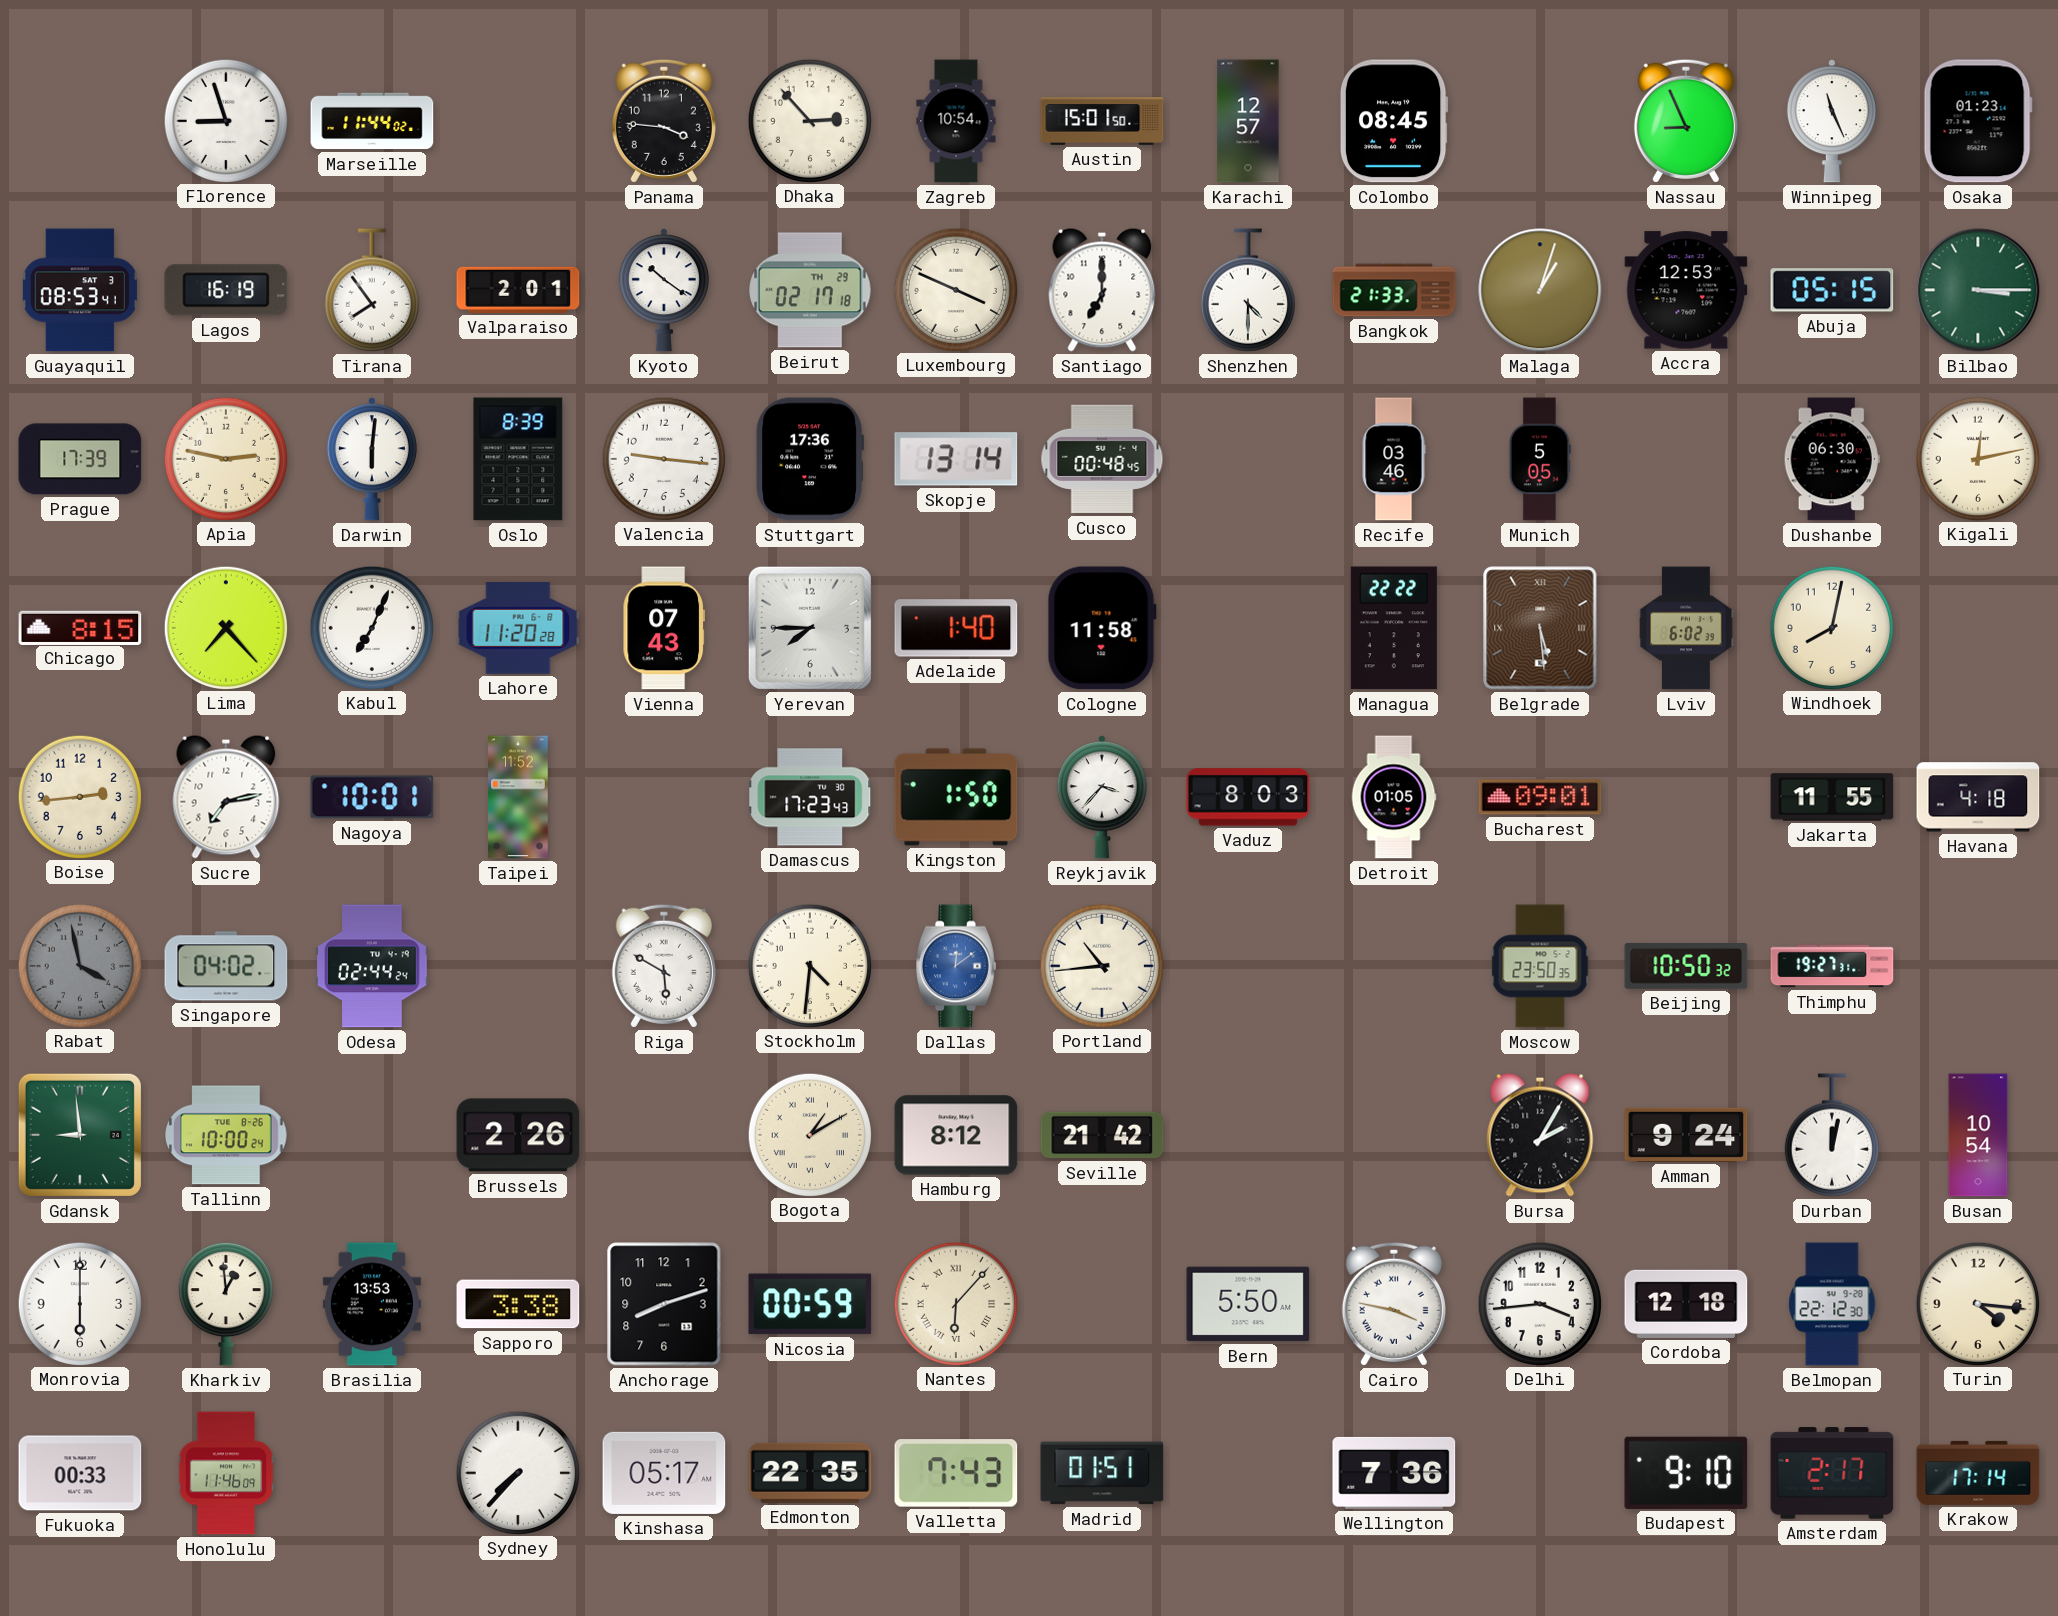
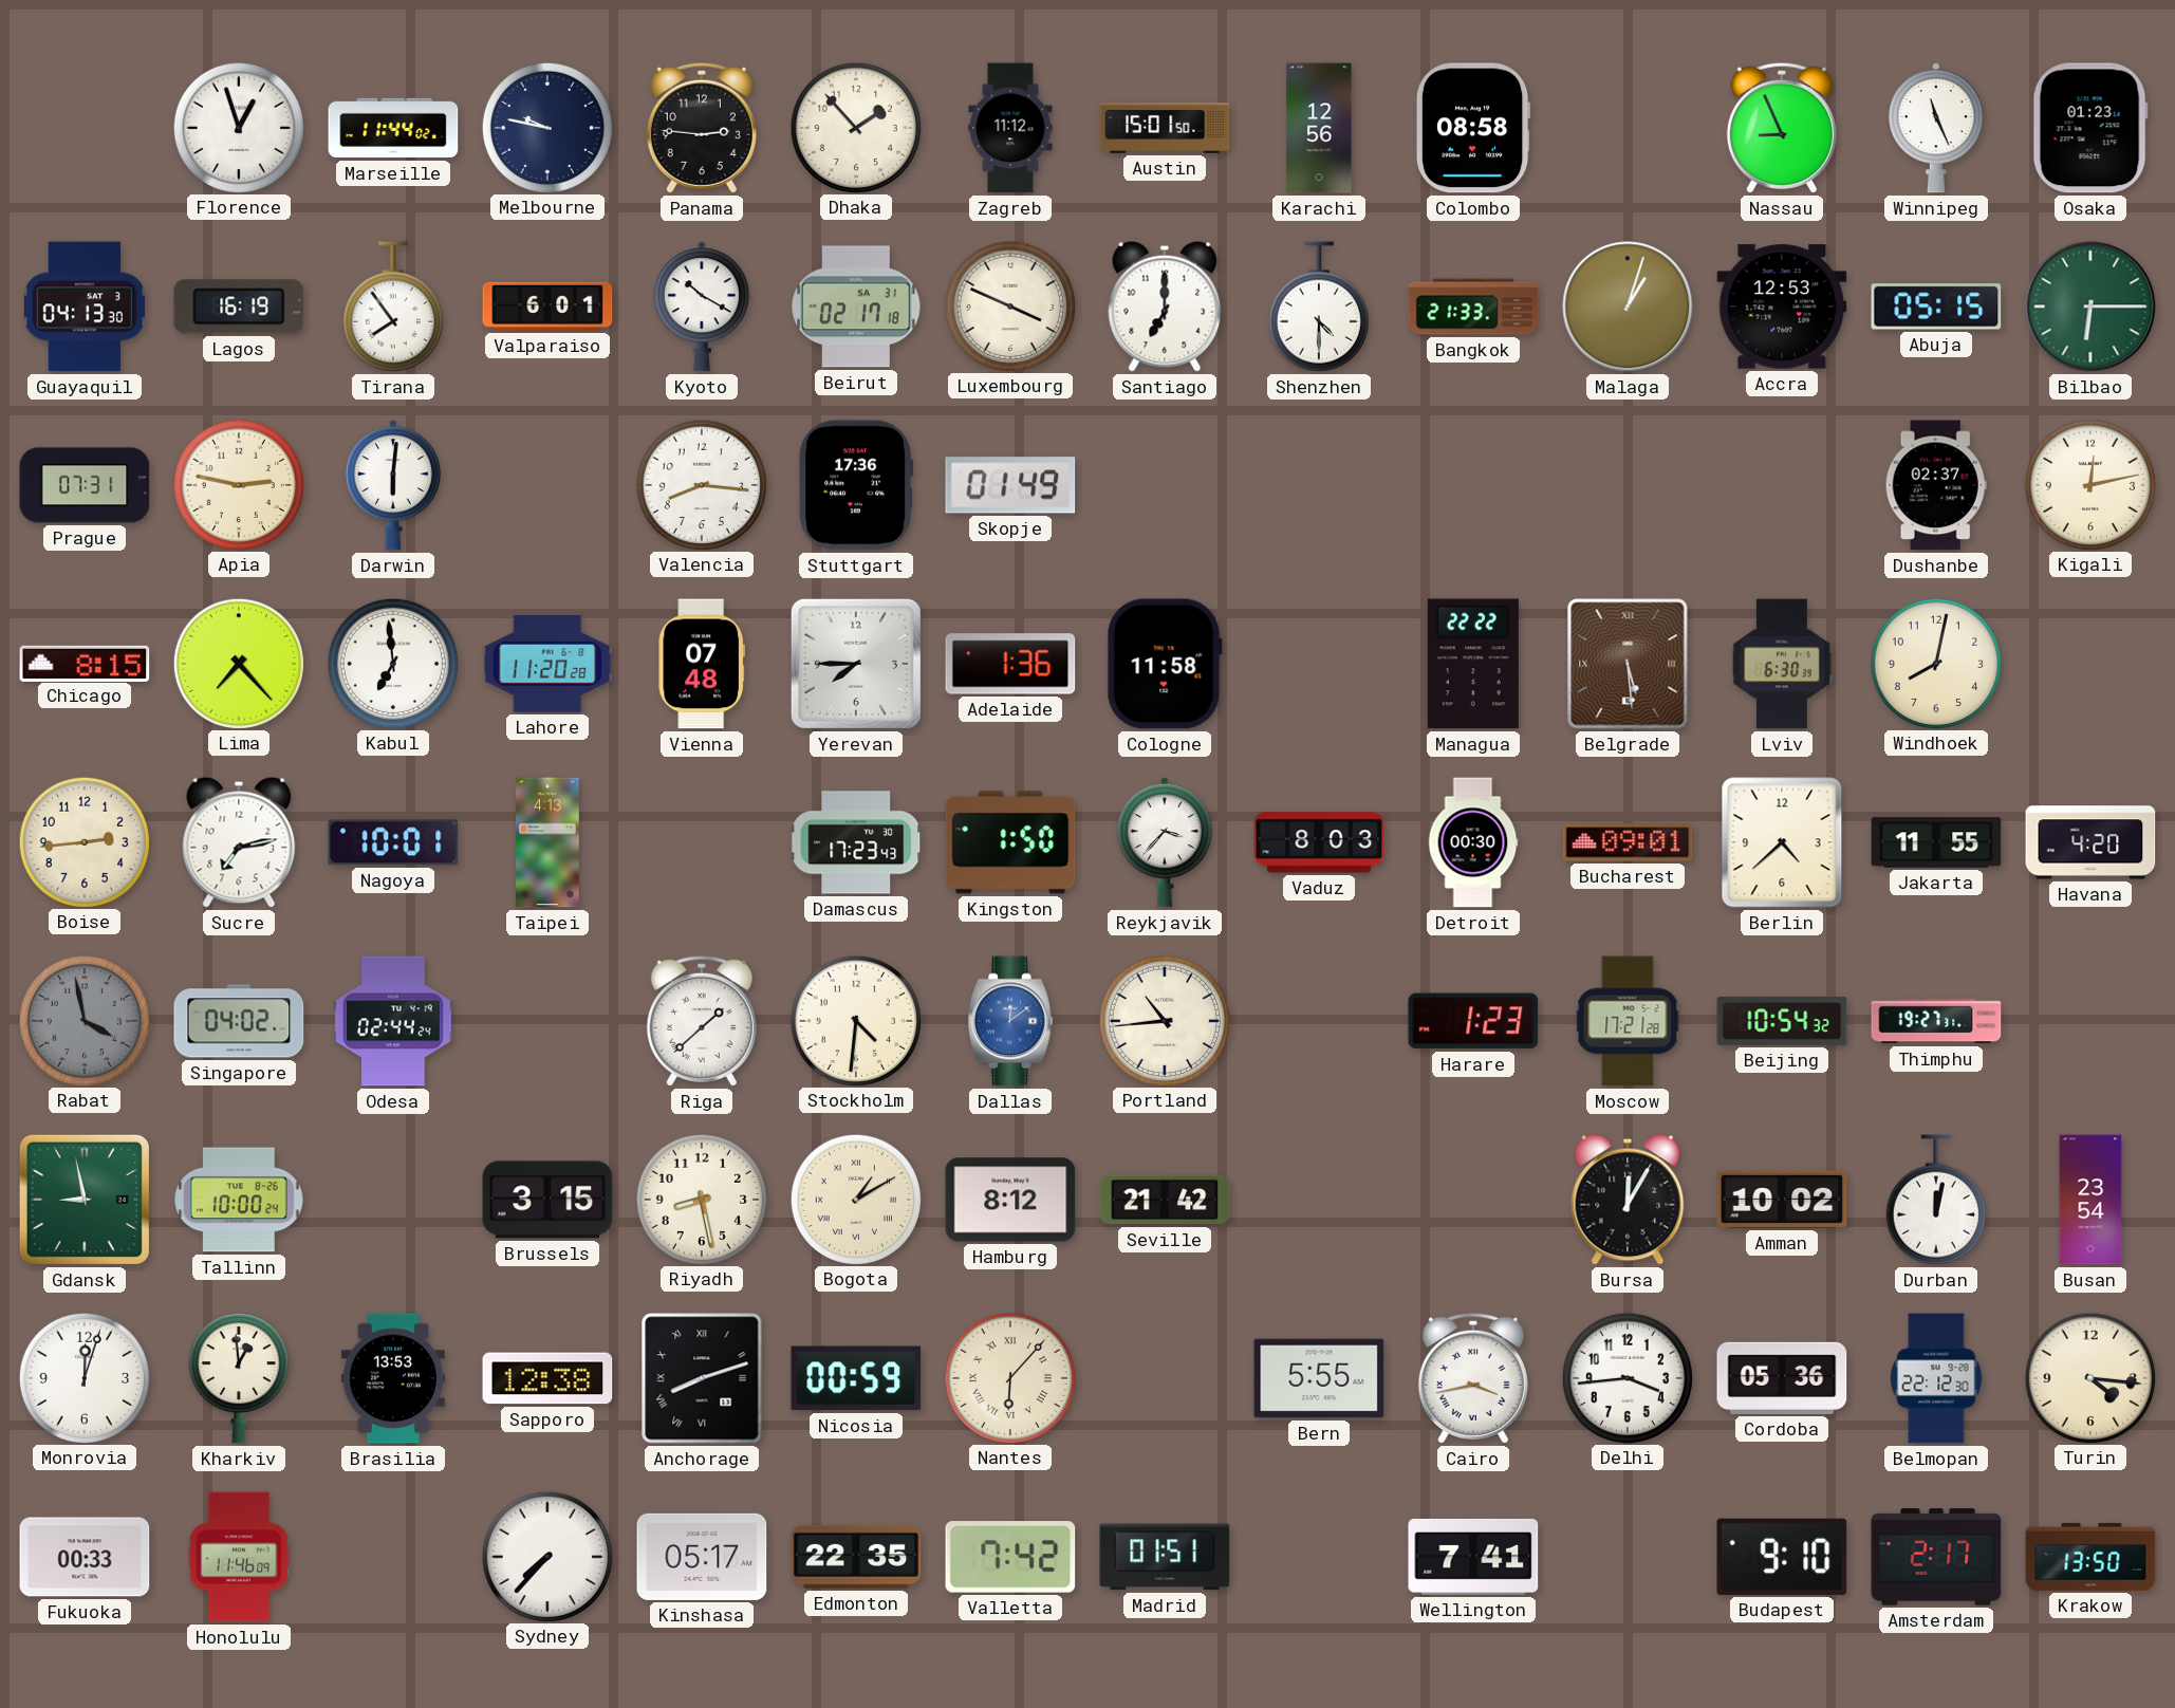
Florence: 8:57 -> 12:57 (238, 127)
Melbourne: none -> 9:47 (546, 127)
Panama: 3:46 -> 2:46 (702, 128)
Dhaka: 2:53 -> 1:53 (855, 127)
Zagreb: 10:54 -> 11:12 (1010, 128)
Karachi: 12:57 -> 12:56 (1319, 128)
Colombo: 08:45 -> 08:58 (1473, 128)
Guayaquil: 08:53 -> 04:13 (85, 307)
Valparaiso: 2:01 -> 6:01 (547, 307)
Kyoto: 10:21 -> 10:20 (702, 307)
Beirut date: TH 29 -> SA 31 (856, 307)
Bilbao: 3:15 -> 6:15 (2090, 307)
Prague: 17:39 -> 07:31 (85, 485)
Oslo: 8:39 -> none (518, 459)
Valencia: 9:16 -> 8:16 (701, 484)
Skopje: 13:14 -> 01:49 (1010, 485)
Cusco: 00:48 -> none (1102, 459)
Recife: 03:46 -> none (1394, 459)
Munich: 5:05 -> none (1540, 459)
Dushanbe: 06:30 -> 02:37 (1936, 485)
Kabul: 7:04 -> 6:59 (392, 663)
Vienna: 07:43 -> 07:48 (701, 664)
Adelaide: 1:40 -> 1:36 (1010, 664)
Lviv: 6:02 -> 6:30 (1782, 664)
Taipei: 11:52 -> 4:13 (547, 842)
Detroit: 01:05 -> 00:30 (1473, 842)
Berlin: none -> 4:38 (1782, 842)
Havana: 4:18 -> 4:20 (2090, 842)
Riga: 5:50 -> 1:38 (702, 1021)
Harare: none -> 1:23 (1473, 1021)
Moscow: 23:50 -> 17:21 (1628, 1021)
Beijing: 10:50 -> 10:54 (1782, 1022)
Gdansk: 8:59 -> 8:58 (85, 1200)
Brussels: 2:26 -> 3:15 (547, 1200)
Riyadh: none -> 8:28 (701, 1199)
Bursa: 2:05 -> 12:05 (1628, 1200)
Amman: 9:24 -> 10:02 (1782, 1200)
Busan: 10:54 -> 23:54 (2090, 1200)
Monrovia: 6:00 -> 12:03 (83, 1377)
Sapporo: 3:38 -> 12:38 (547, 1378)
Anchorage numerals: Arabic -> Roman (702, 1378)
Bern: 5:50 -> 5:55 (1319, 1378)
Cairo: 3:47 -> 3:43 (1473, 1378)
Cordoba: 12:18 -> 05:36 (1782, 1378)
Valletta: 7:43 -> 7:42 (1010, 1557)
Wellington: 7:36 -> 7:41 (1473, 1557)
Krakow: 17:14 -> 13:50 (2090, 1557)
